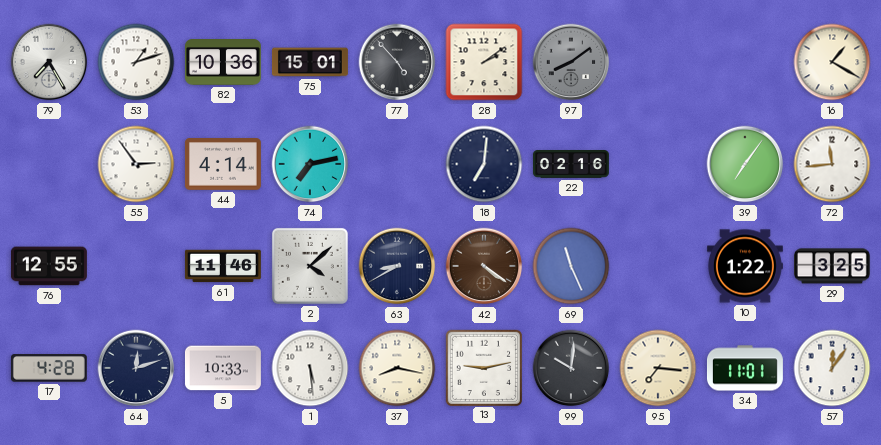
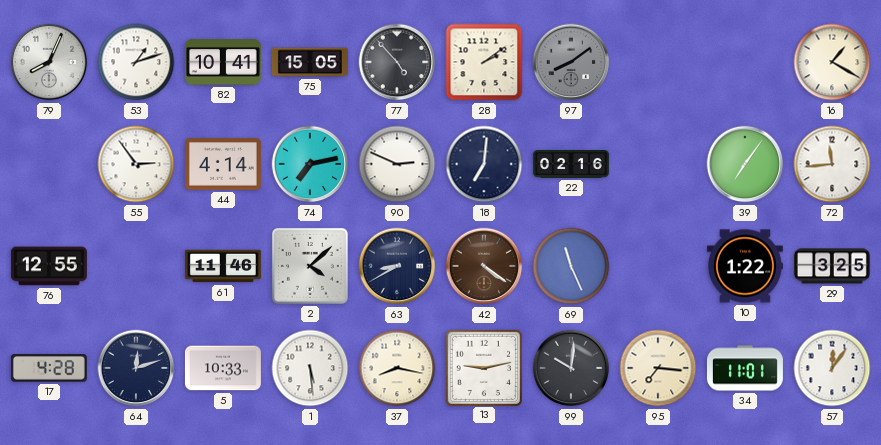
79: 7:25 -> 8:04 (49, 62)
82: 10:36 -> 10:41 (223, 63)
75: 15:01 -> 15:05 (311, 62)
90: none -> 2:49 (397, 164)
